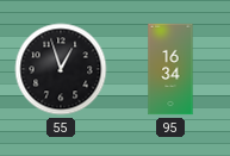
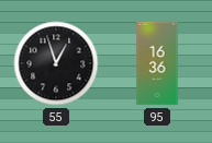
95: 16:34 -> 16:36 (157, 63)
